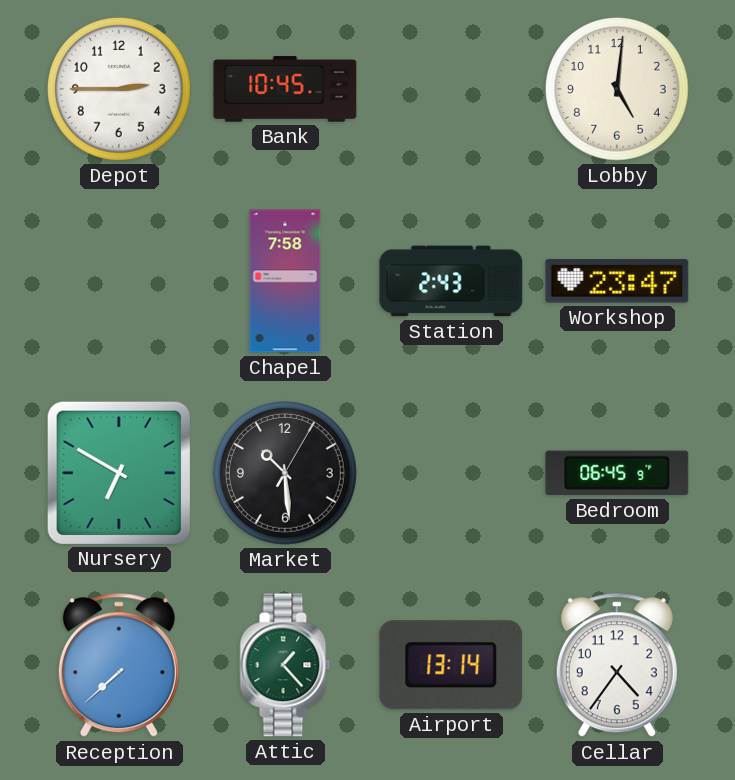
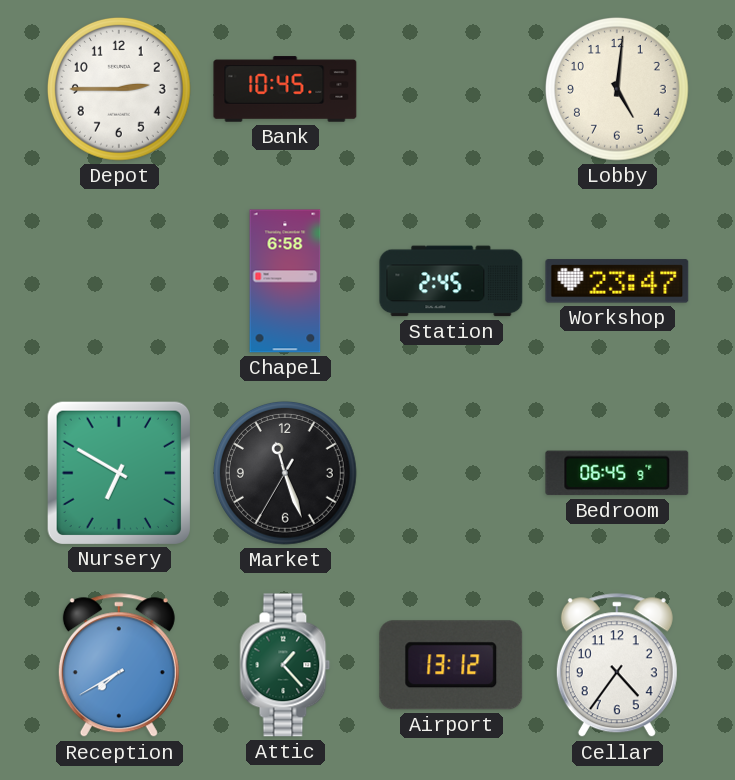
Chapel: 7:58 -> 6:58 (285, 281)
Station: 2:43 -> 2:45 (451, 281)
Market: 10:29 -> 11:26 (285, 473)
Reception: 7:38 -> 7:40 (119, 666)
Airport: 13:14 -> 13:12 (451, 665)
